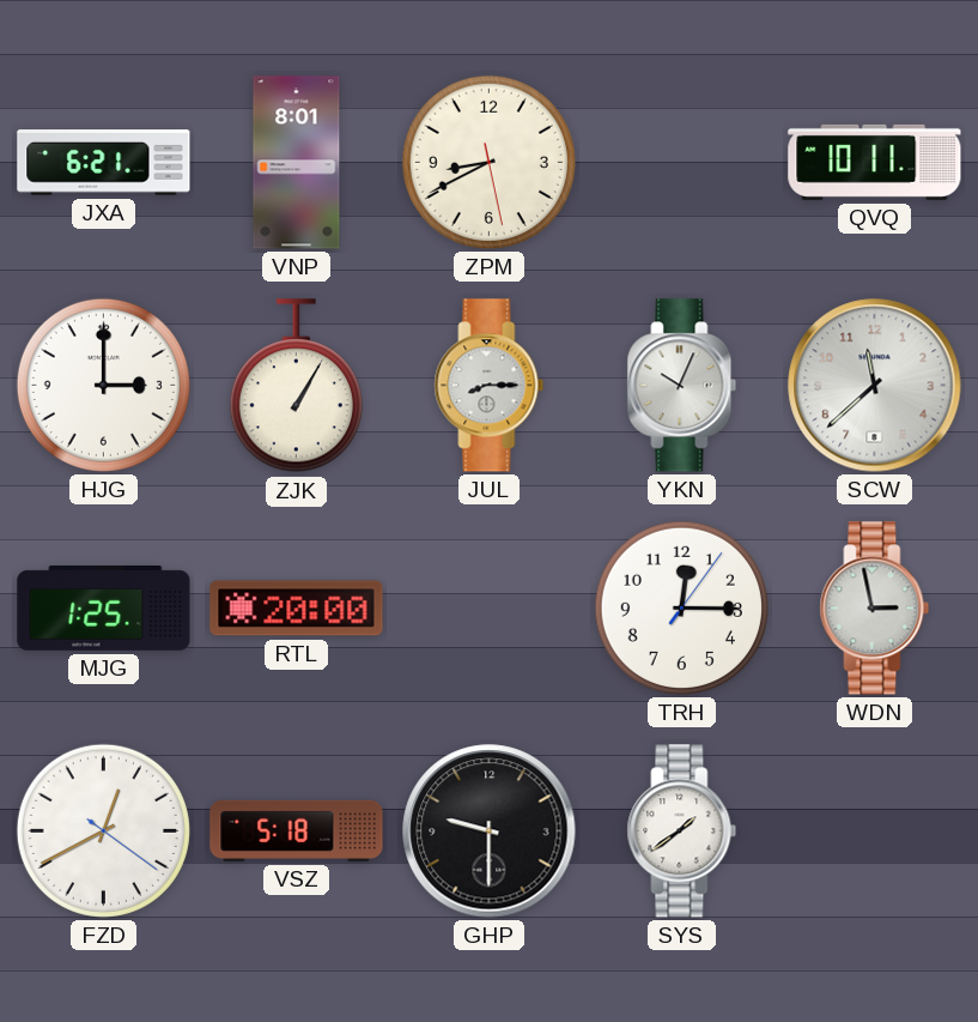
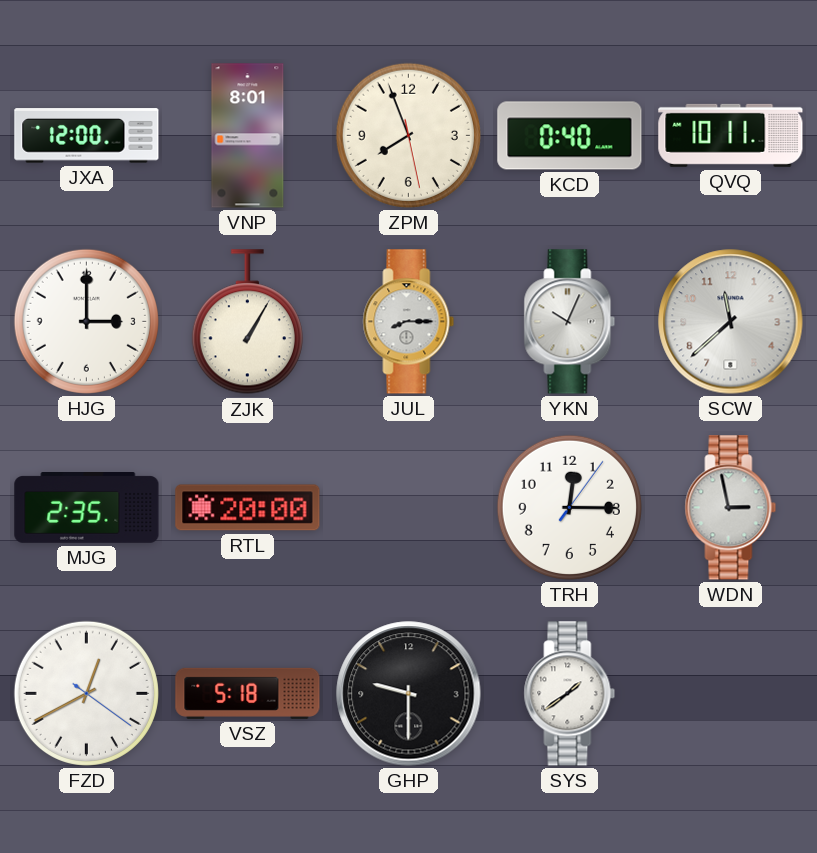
JXA: 6:21 -> 12:00 (87, 136)
ZPM: 8:40 -> 7:56 (408, 135)
KCD: none -> 0:40 (570, 136)
MJG: 1:25 -> 2:35 (87, 508)
